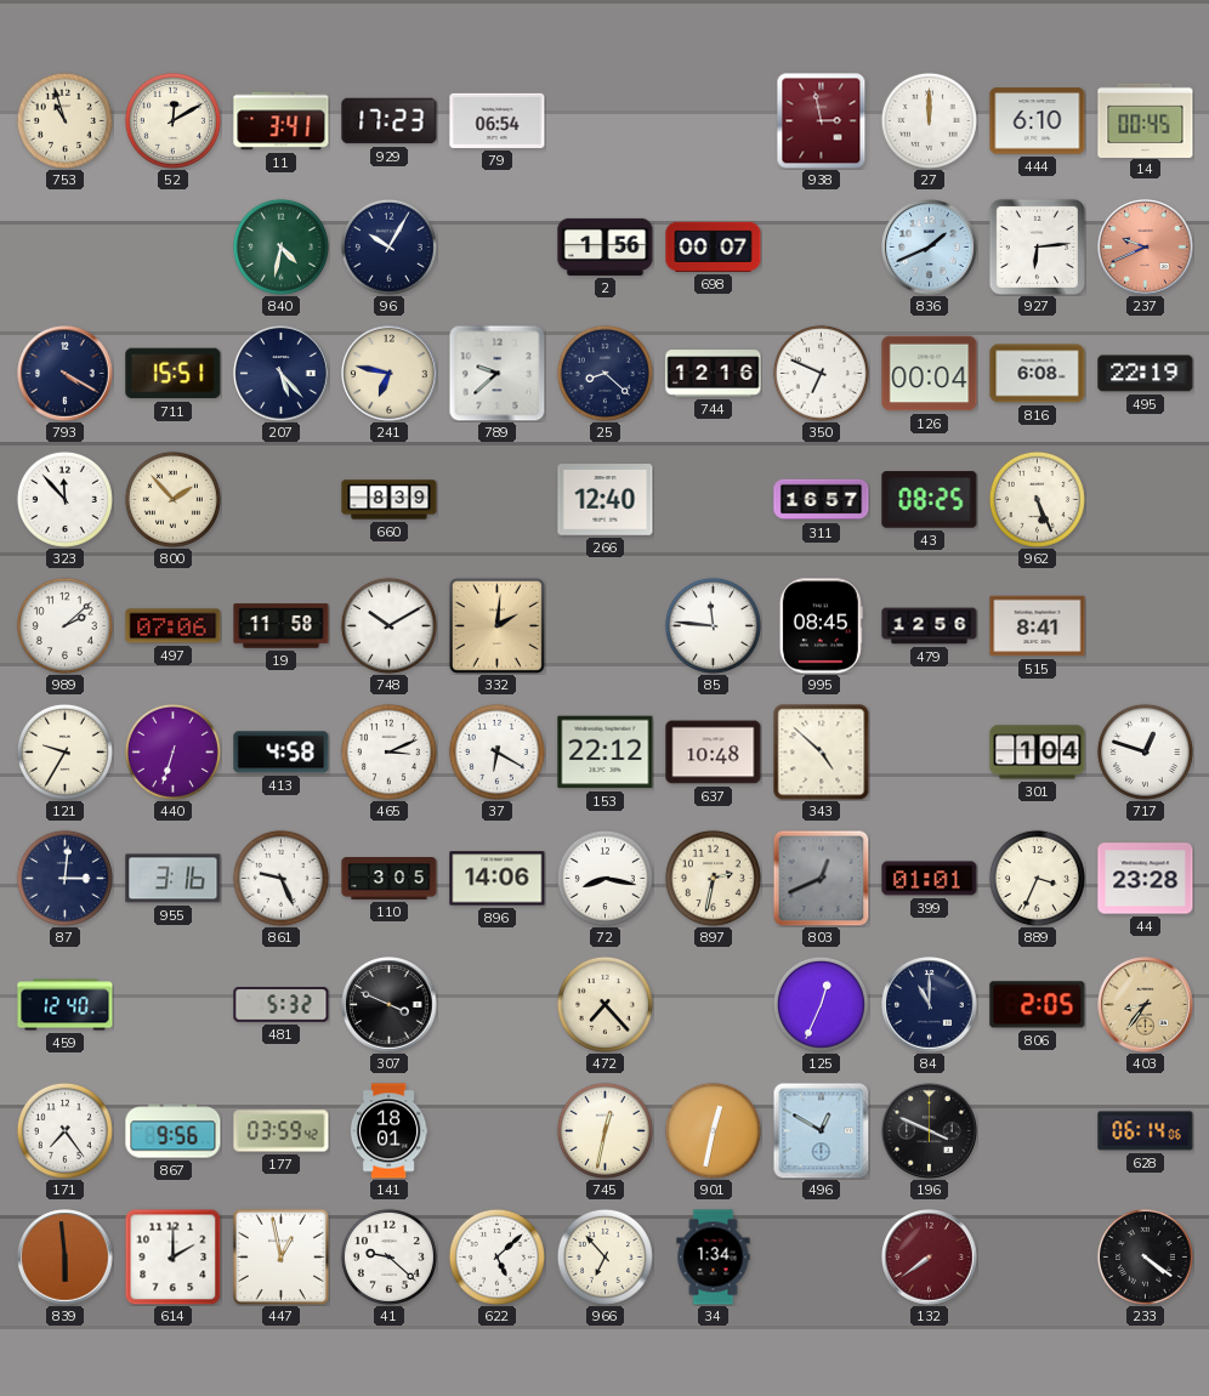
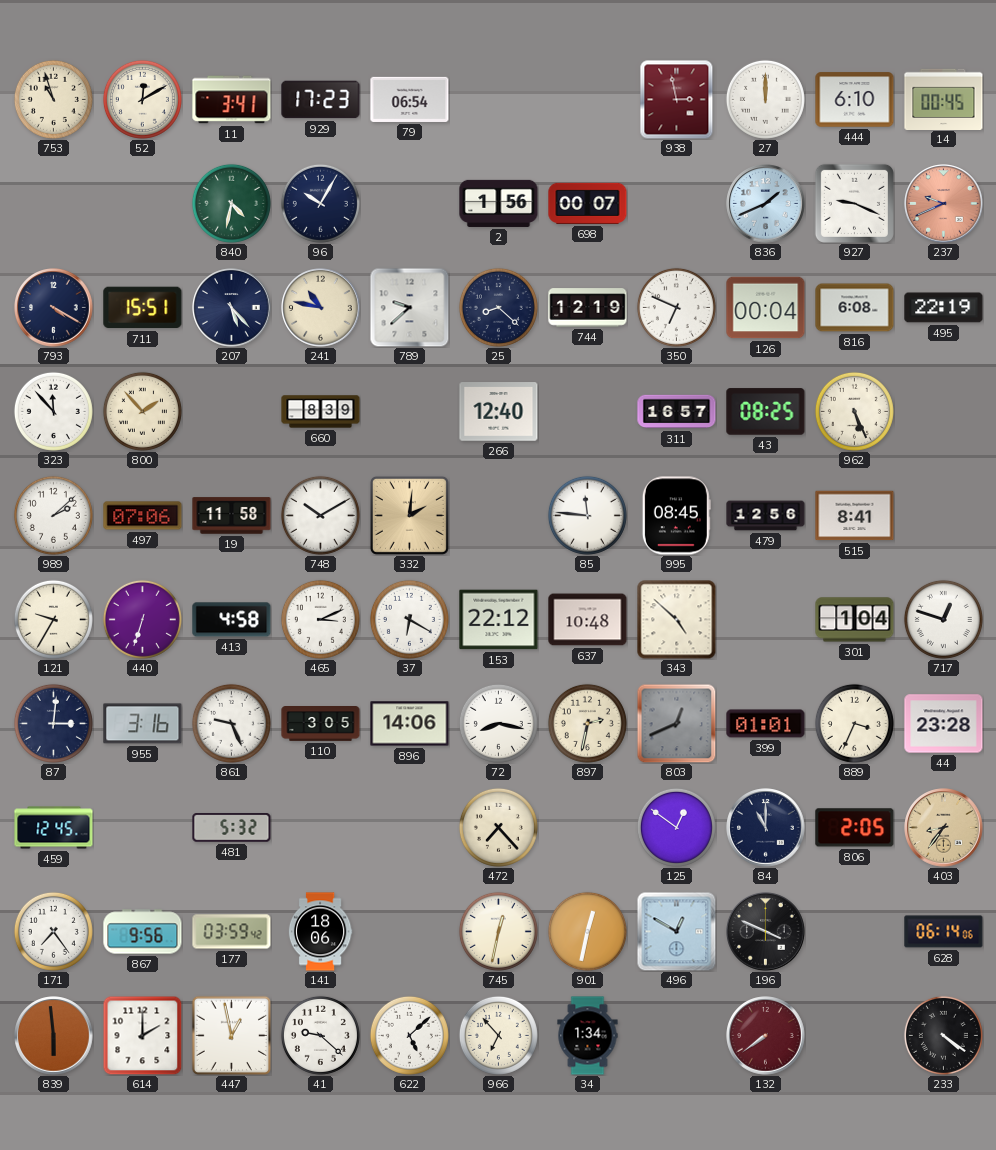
927: 6:14 -> 9:19 (854, 203)
241: 6:47 -> 10:47 (321, 308)
744: 12:16 -> 12:19 (588, 308)
459: 12:40 -> 12:45 (54, 828)
307: 3:49 -> none (390, 1005)
125: 12:34 -> 12:51 (676, 827)
141: 18:01 -> 18:06 (320, 932)
